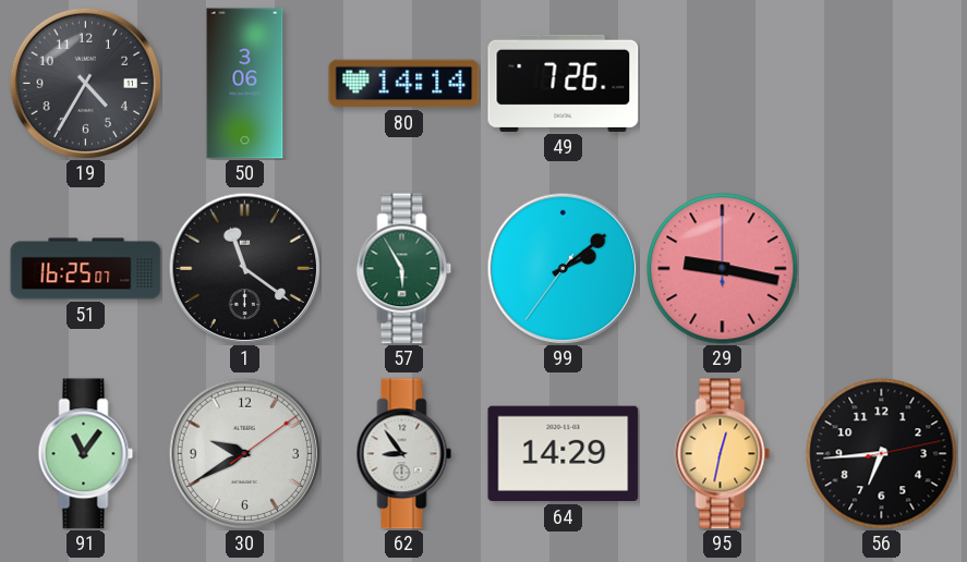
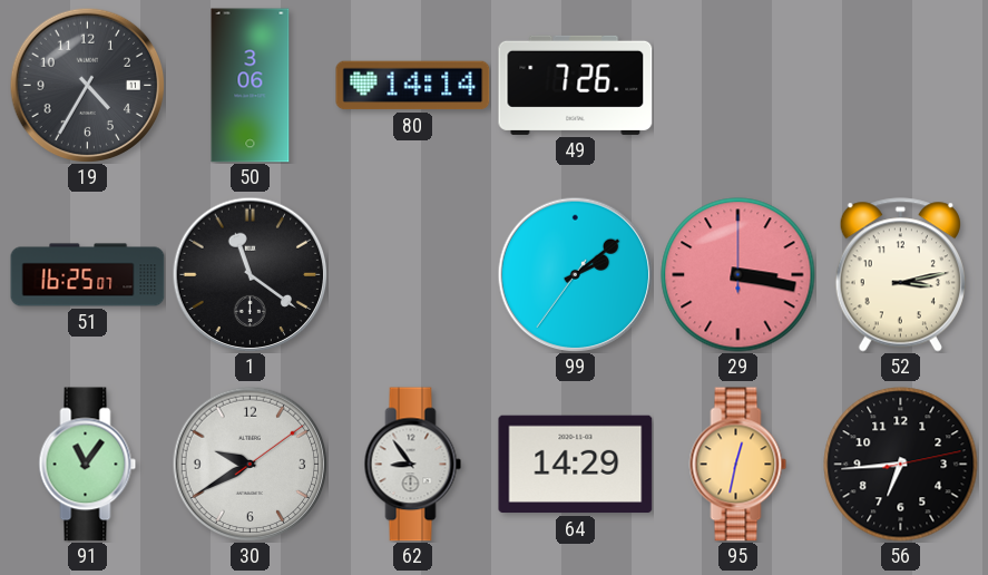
57: 5:55 -> none (404, 269)
29: 9:17 -> 3:17 (738, 275)
52: none -> 3:13 (900, 275)
